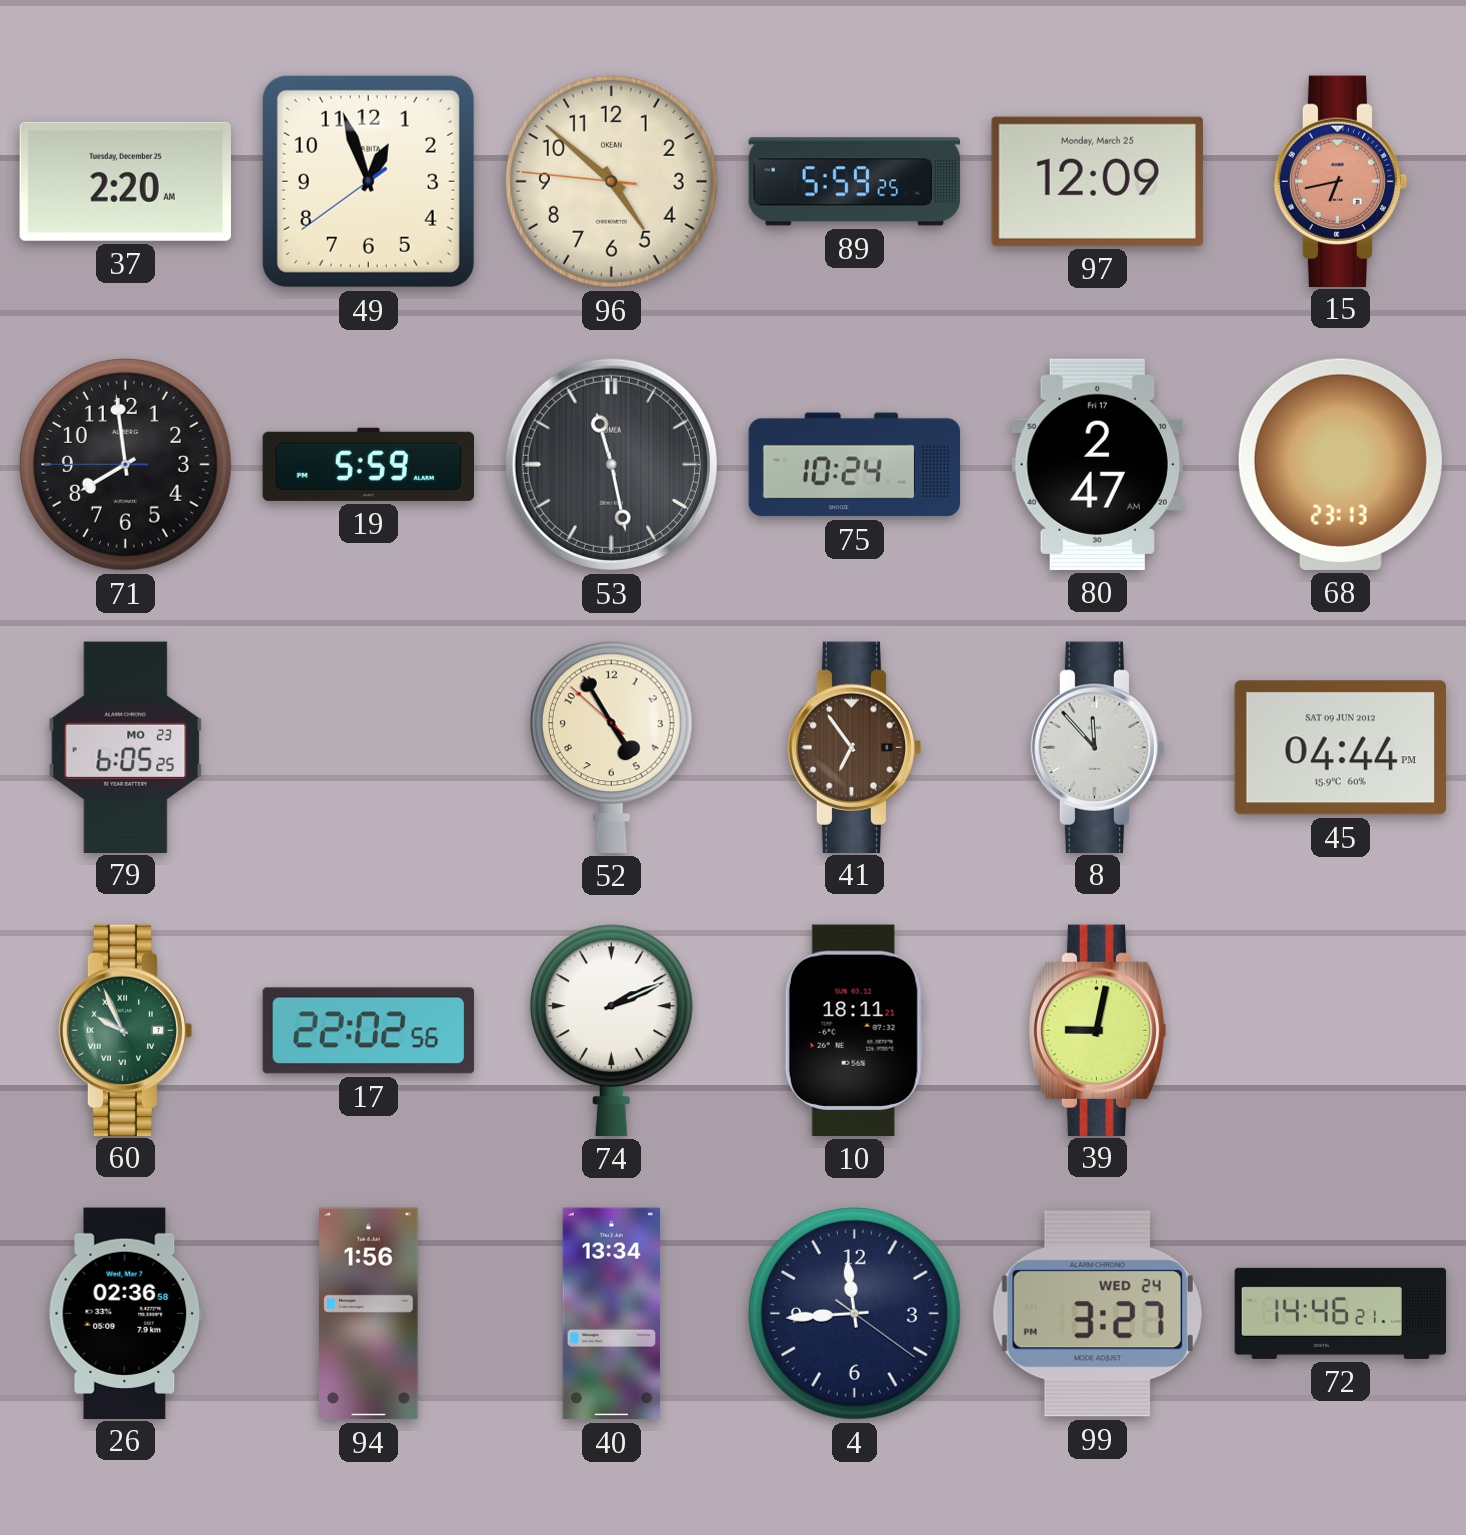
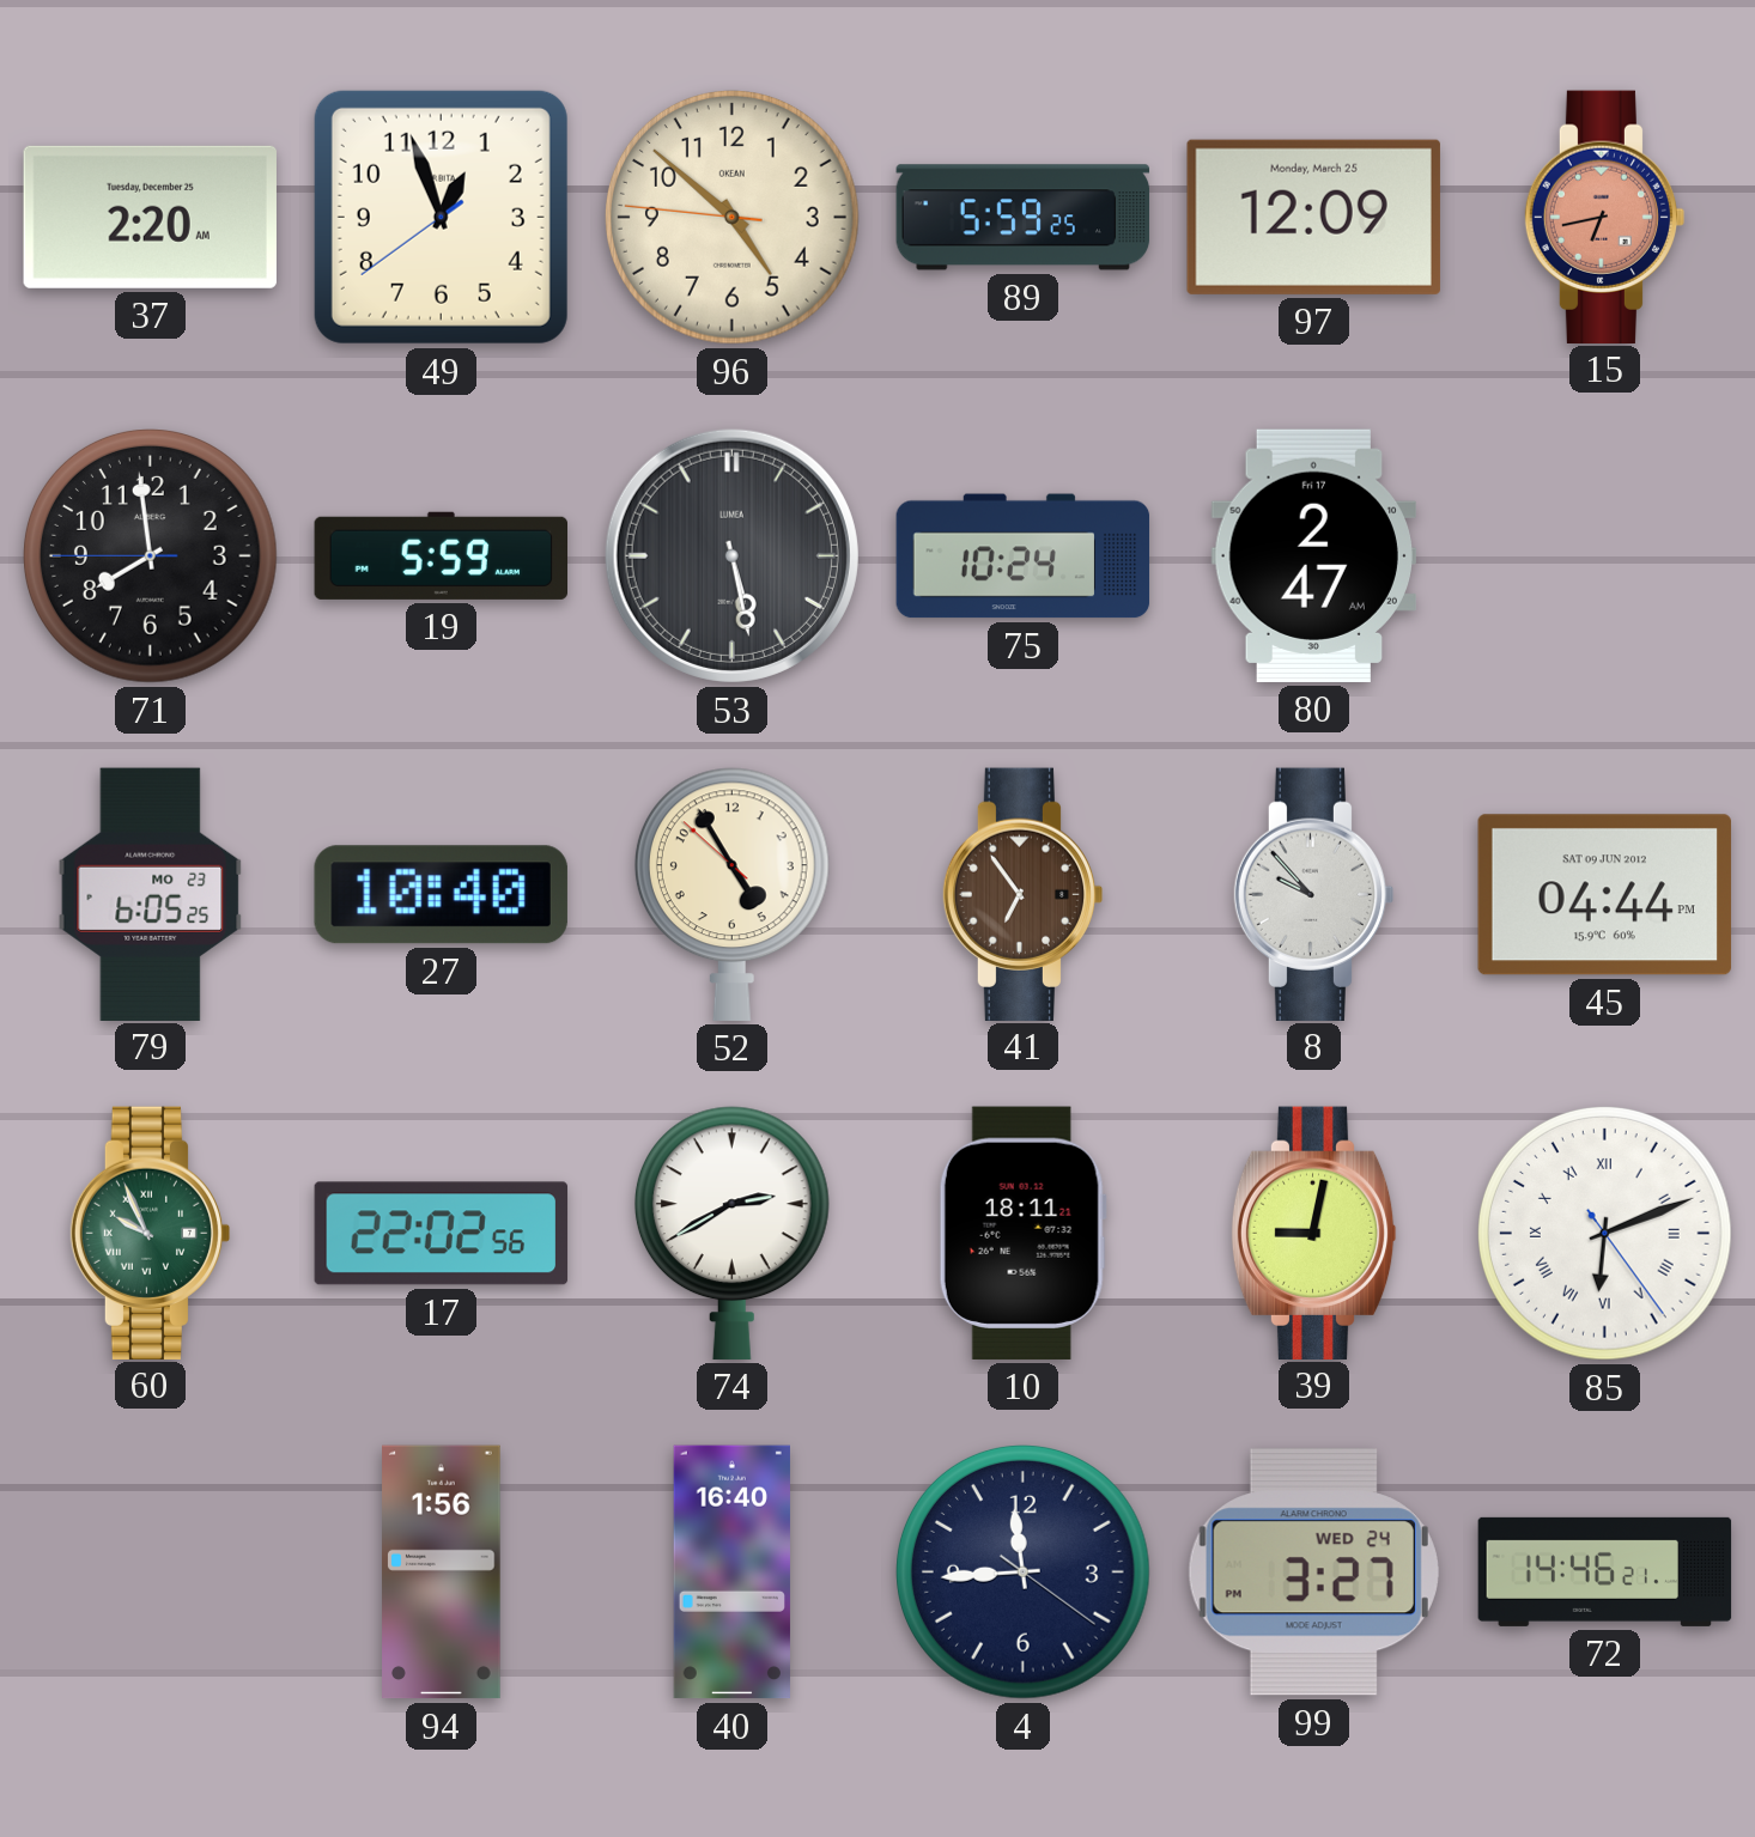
53: 11:28 -> 5:28 (731, 555)
68: 23:13 -> none (1340, 464)
27: none -> 10:40 (441, 895)
8: 11:53 -> 9:53 (1314, 894)
74: 2:11 -> 2:40 (731, 1233)
85: none -> 6:11 (1605, 1234)
26: 02:36 -> none (125, 1313)
40: 13:34 -> 16:40 (731, 1573)
